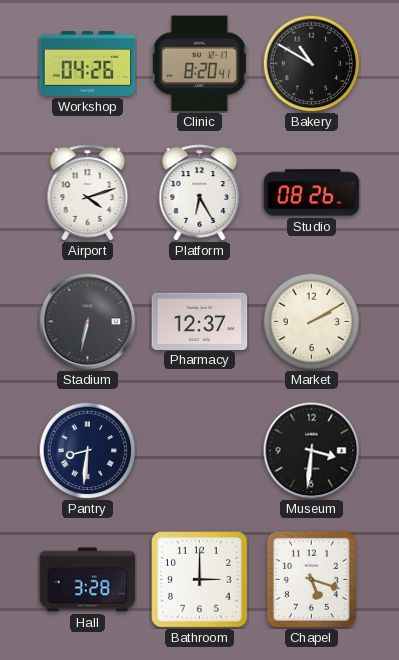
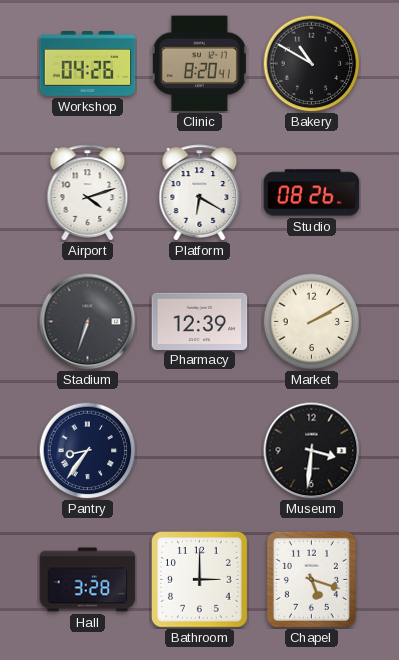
Platform: 6:25 -> 6:20 (200, 193)
Stadium: 6:32 -> 6:33 (88, 322)
Pharmacy: 12:37 -> 12:39 (200, 321)
Pantry: 8:31 -> 8:36 (87, 450)
